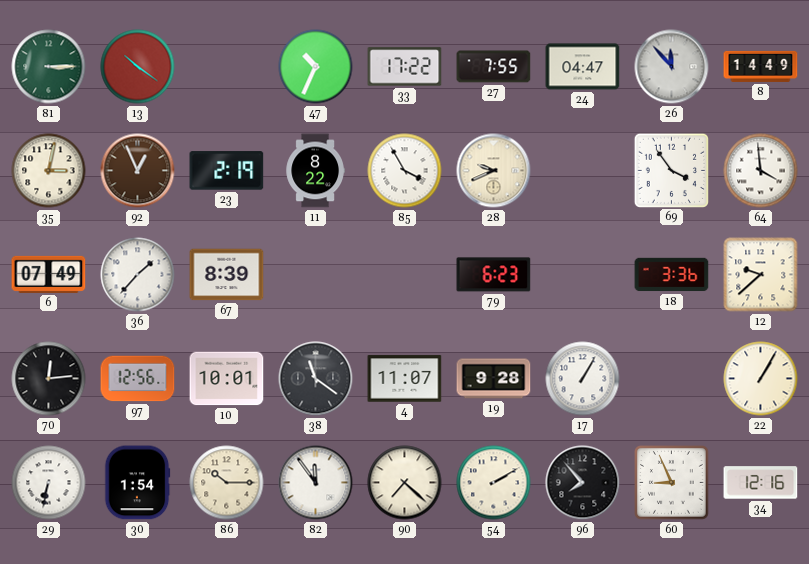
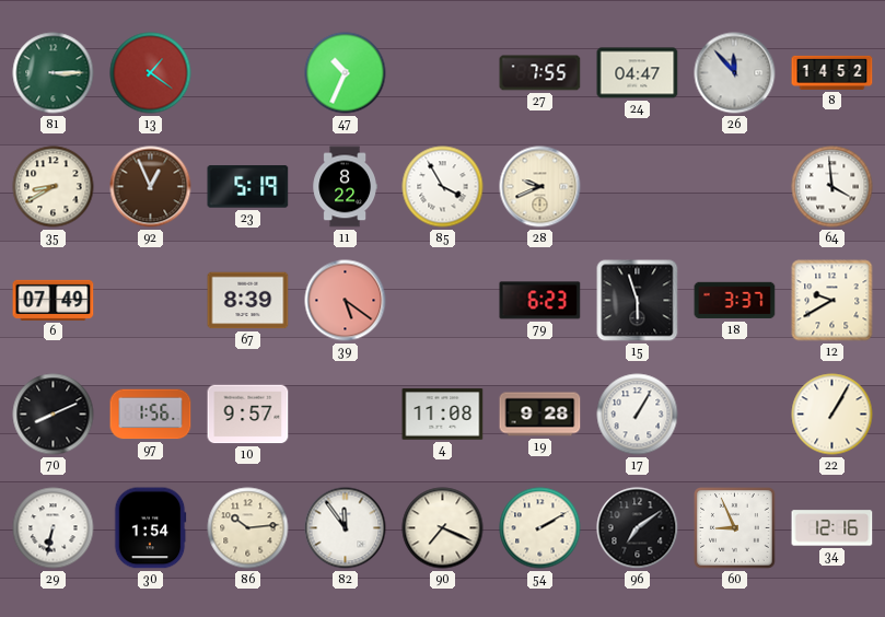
13: 10:21 -> 1:21 (151, 73)
33: 17:22 -> none (405, 67)
8: 14:49 -> 14:52 (832, 72)
35: 3:02 -> 8:40 (54, 187)
23: 2:19 -> 5:19 (248, 187)
69: 3:54 -> none (671, 170)
36: 1:37 -> none (138, 275)
39: none -> 5:21 (346, 301)
15: none -> 5:57 (638, 301)
18: 3:36 -> 3:37 (735, 301)
12: 9:38 -> 9:40 (832, 301)
70: 12:14 -> 8:11 (54, 415)
97: 12:56 -> 1:56 (151, 415)
10: 10:01 -> 9:57 (248, 415)
38: 11:21 -> none (316, 379)
4: 11:07 -> 11:08 (443, 415)
86: 10:15 -> 10:14 (248, 528)
90: 7:22 -> 7:19 (443, 528)
96: 7:53 -> 7:09 (638, 528)
